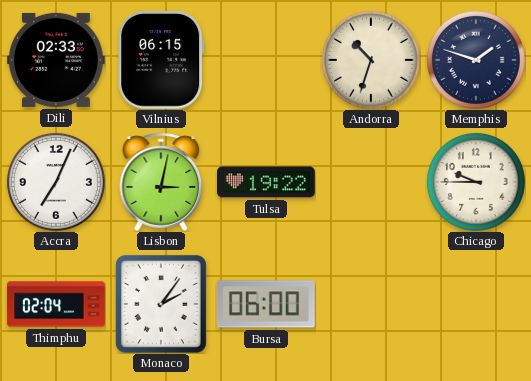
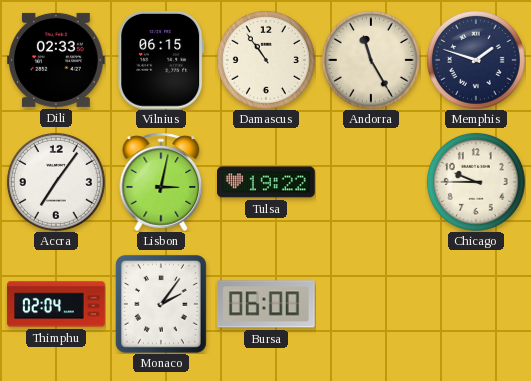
Damascus: none -> 10:54 (266, 60)
Andorra: 10:33 -> 11:25 (371, 60)
Accra: 7:04 -> 7:06 (56, 182)
